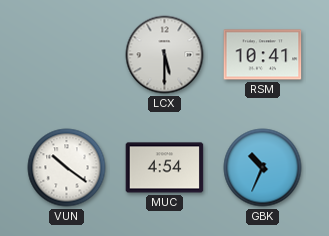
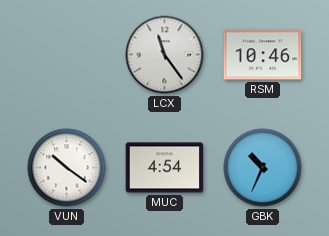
LCX: 5:30 -> 11:24 (165, 55)
RSM: 10:41 -> 10:46 (263, 55)
